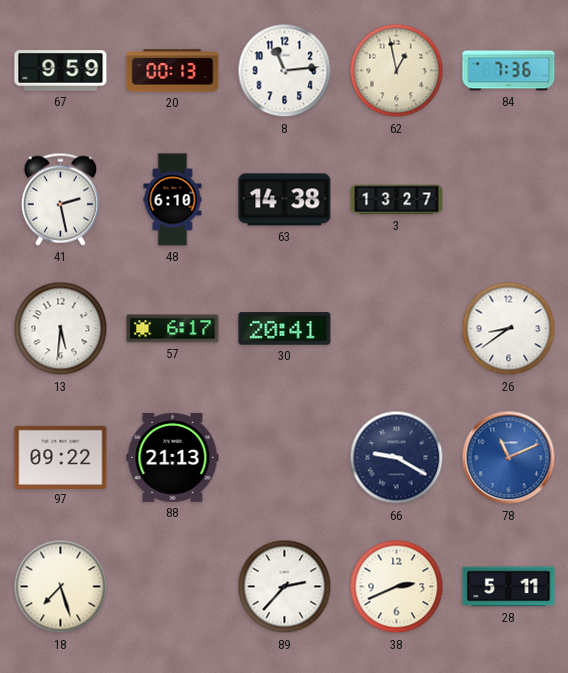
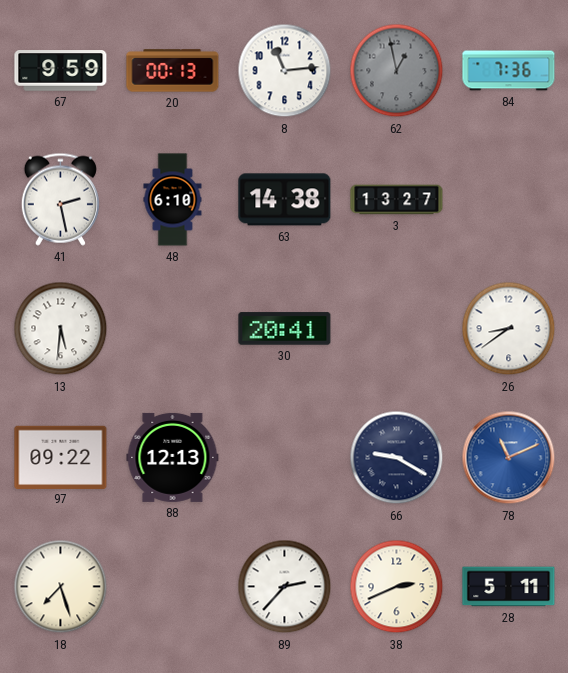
62 dial: cream -> grey (397, 71)
57: 6:17 -> none (173, 329)
88: 21:13 -> 12:13 (173, 457)
